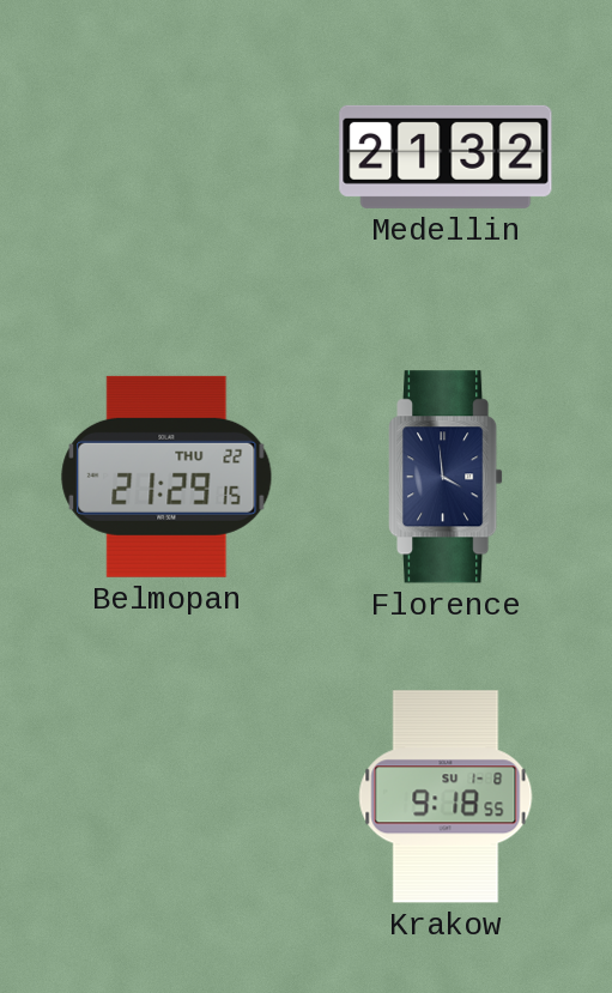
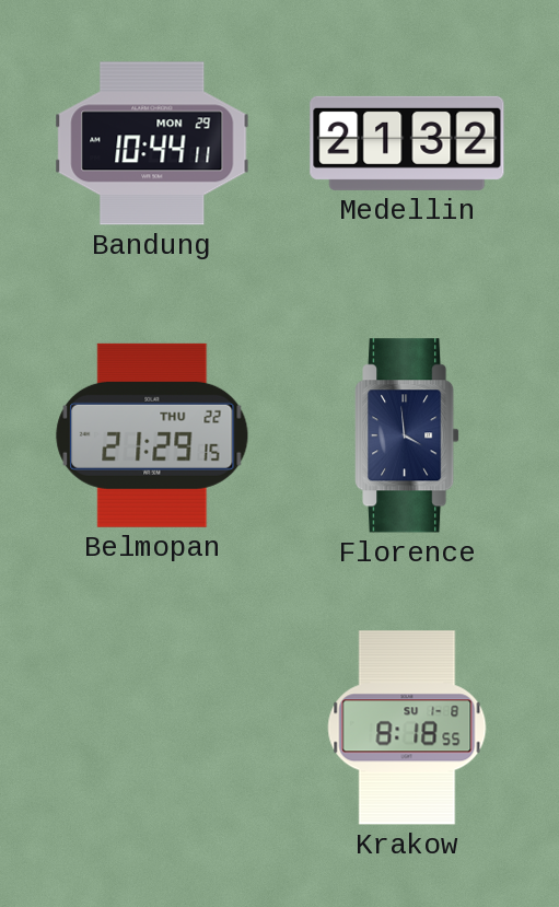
Bandung: none -> 10:44 (152, 143)
Krakow: 9:18 -> 8:18 (407, 728)
